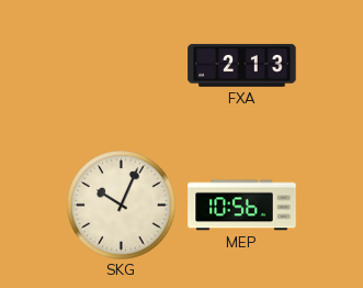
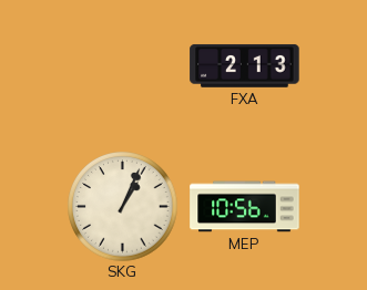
SKG: 10:04 -> 1:04 (123, 207)
